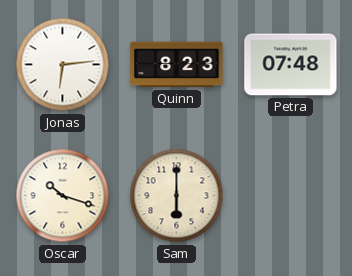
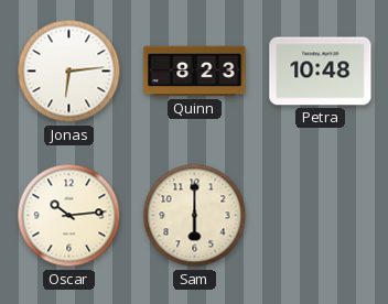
Petra: 07:48 -> 10:48 (321, 72)
Oscar: 10:18 -> 10:14 (69, 216)
